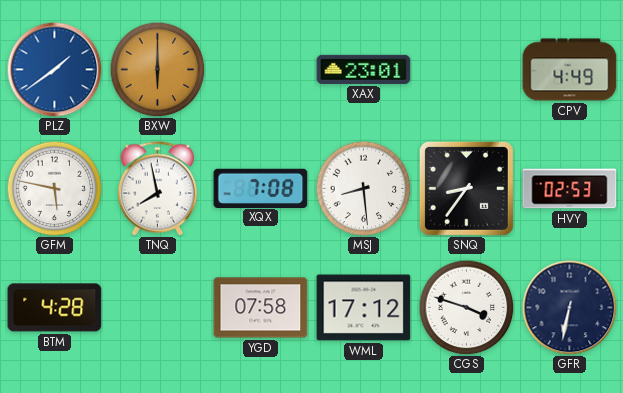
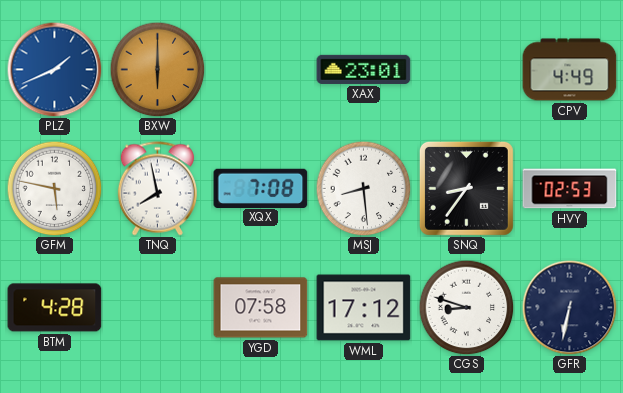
PLZ: 1:39 -> 1:41 (54, 69)
CGS: 3:48 -> 8:48 (466, 307)
